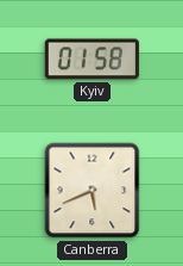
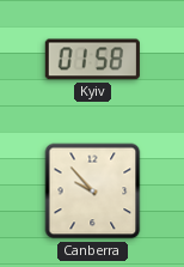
Canberra: 5:41 -> 9:53 (93, 192)
